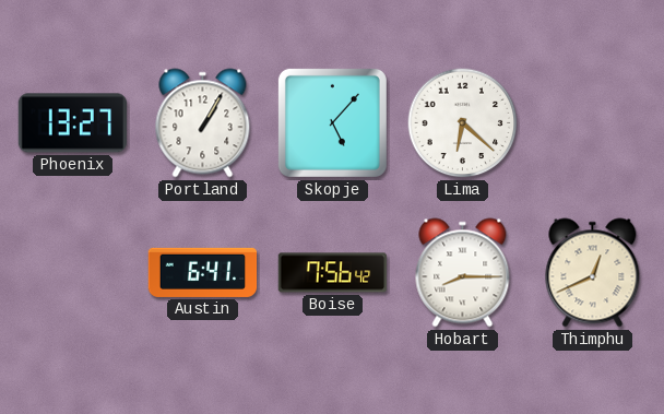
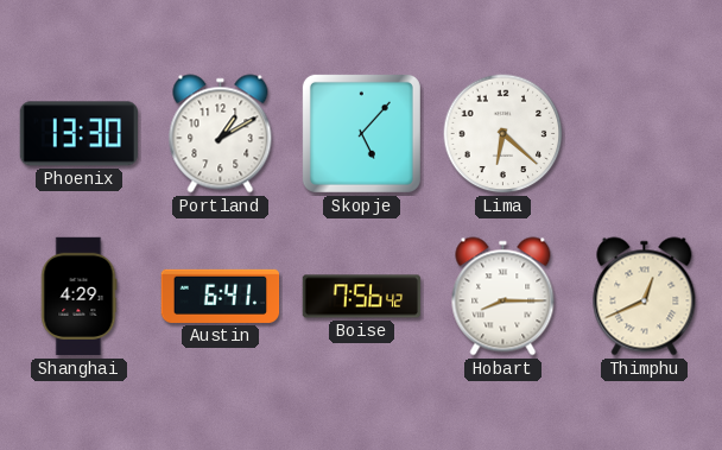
Phoenix: 13:27 -> 13:30 (78, 134)
Portland: 1:05 -> 1:10 (221, 134)
Shanghai: none -> 4:29 (78, 297)
